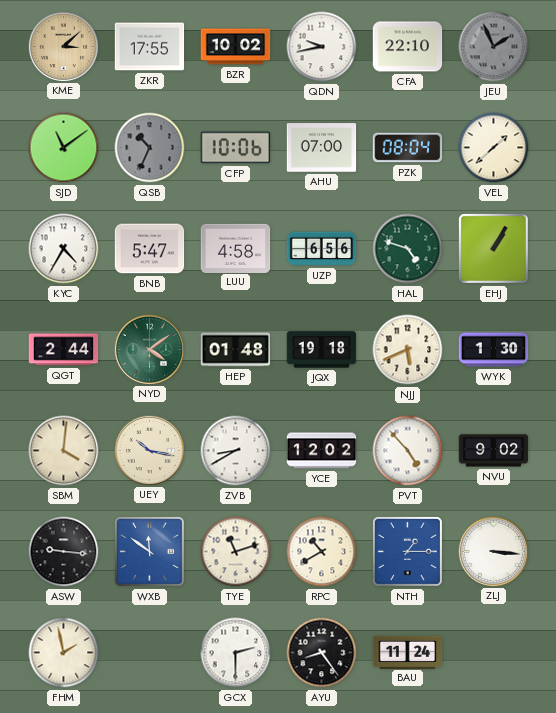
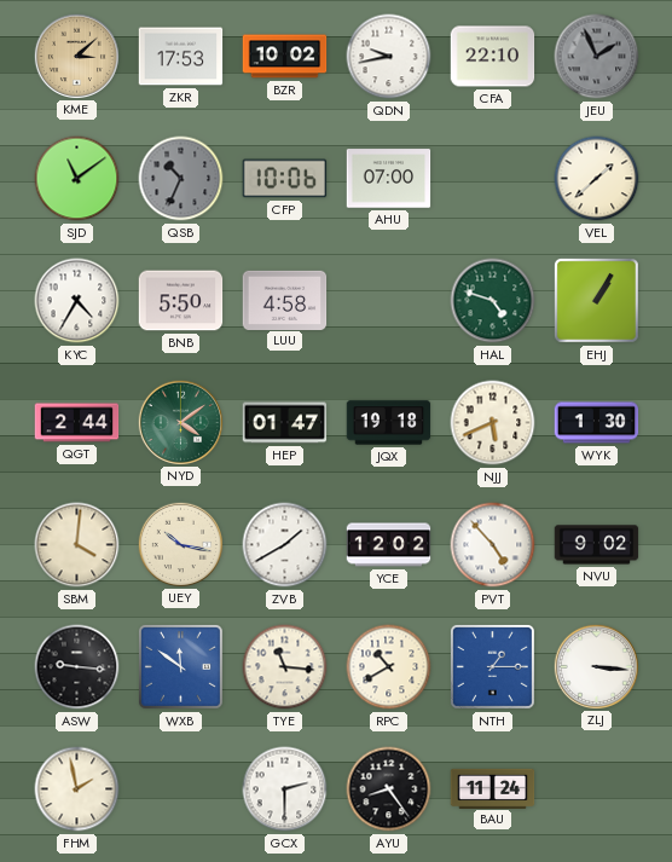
ZKR: 17:55 -> 17:53 (181, 57)
PZK: 08:04 -> none (408, 148)
BNB: 5:47 -> 5:50 (181, 301)
UZP: 6:56 -> none (322, 249)
HEP: 01:48 -> 01:47 (285, 423)
ZVB: 8:40 -> 1:40 (285, 545)
TYE: 11:12 -> 11:16 (285, 667)
